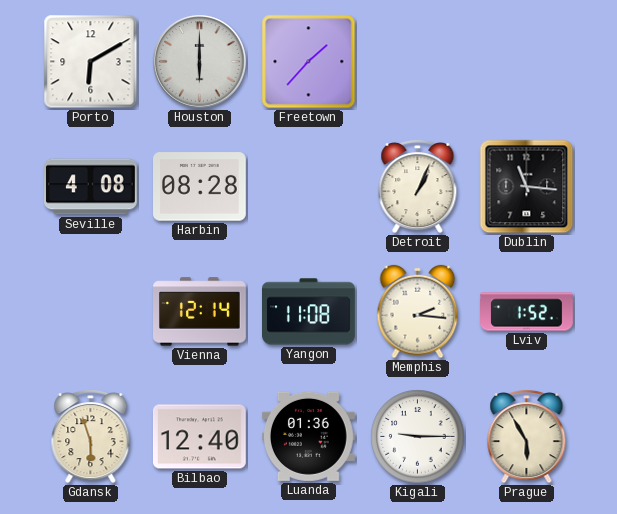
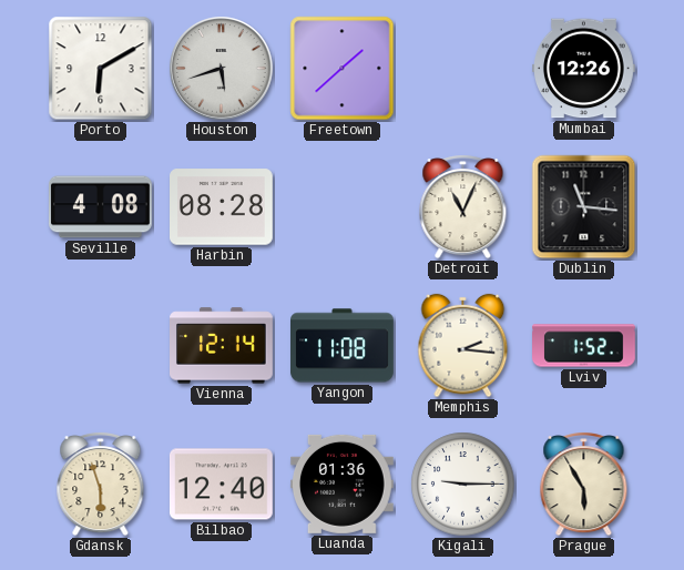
Houston: 6:00 -> 5:42 (222, 69)
Freetown: 1:37 -> 1:38 (343, 69)
Mumbai: none -> 12:26 (584, 69)
Detroit: 1:04 -> 11:04 (463, 207)
